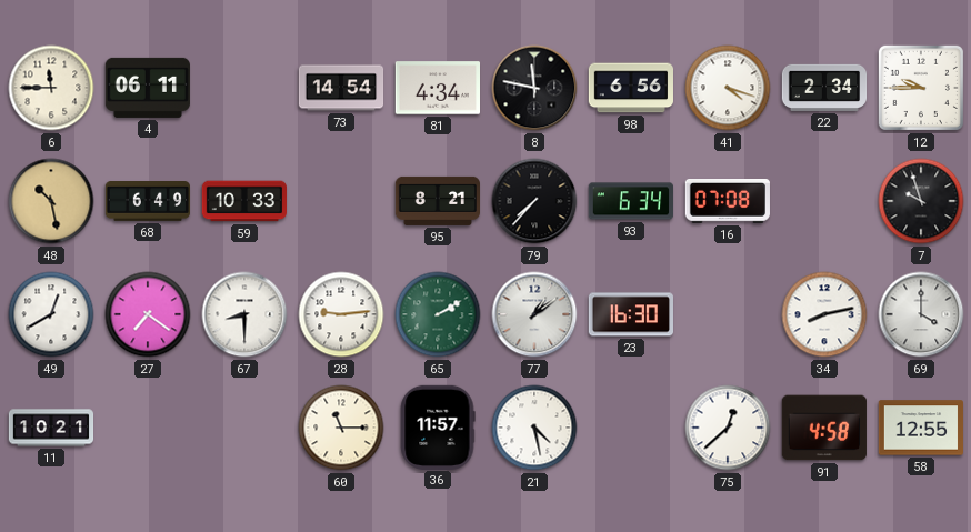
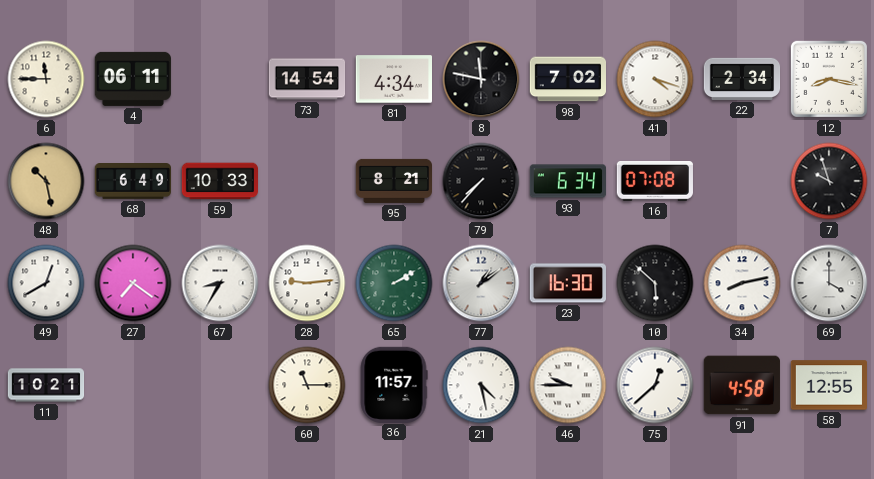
98: 6:56 -> 7:02 (567, 79)
12: 9:45 -> 8:17 (829, 79)
67: 8:30 -> 8:35 (220, 283)
10: none -> 5:52 (655, 283)
46: none -> 9:45 (568, 385)
